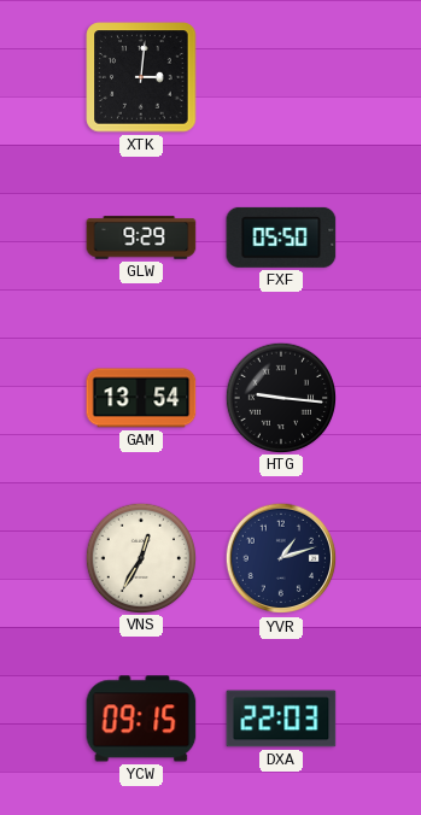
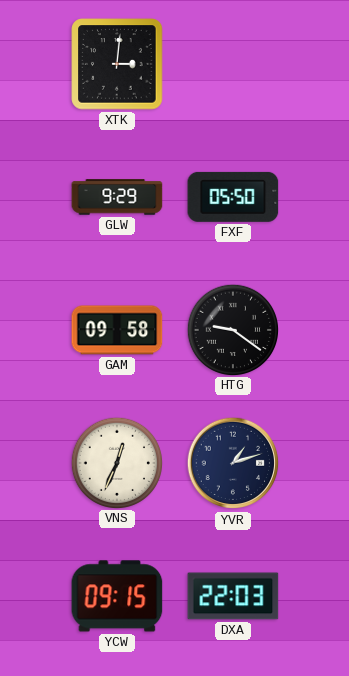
GAM: 13:54 -> 09:58 (117, 330)
HTG: 9:16 -> 9:21 (232, 329)
VNS: 12:35 -> 12:34 (116, 462)
